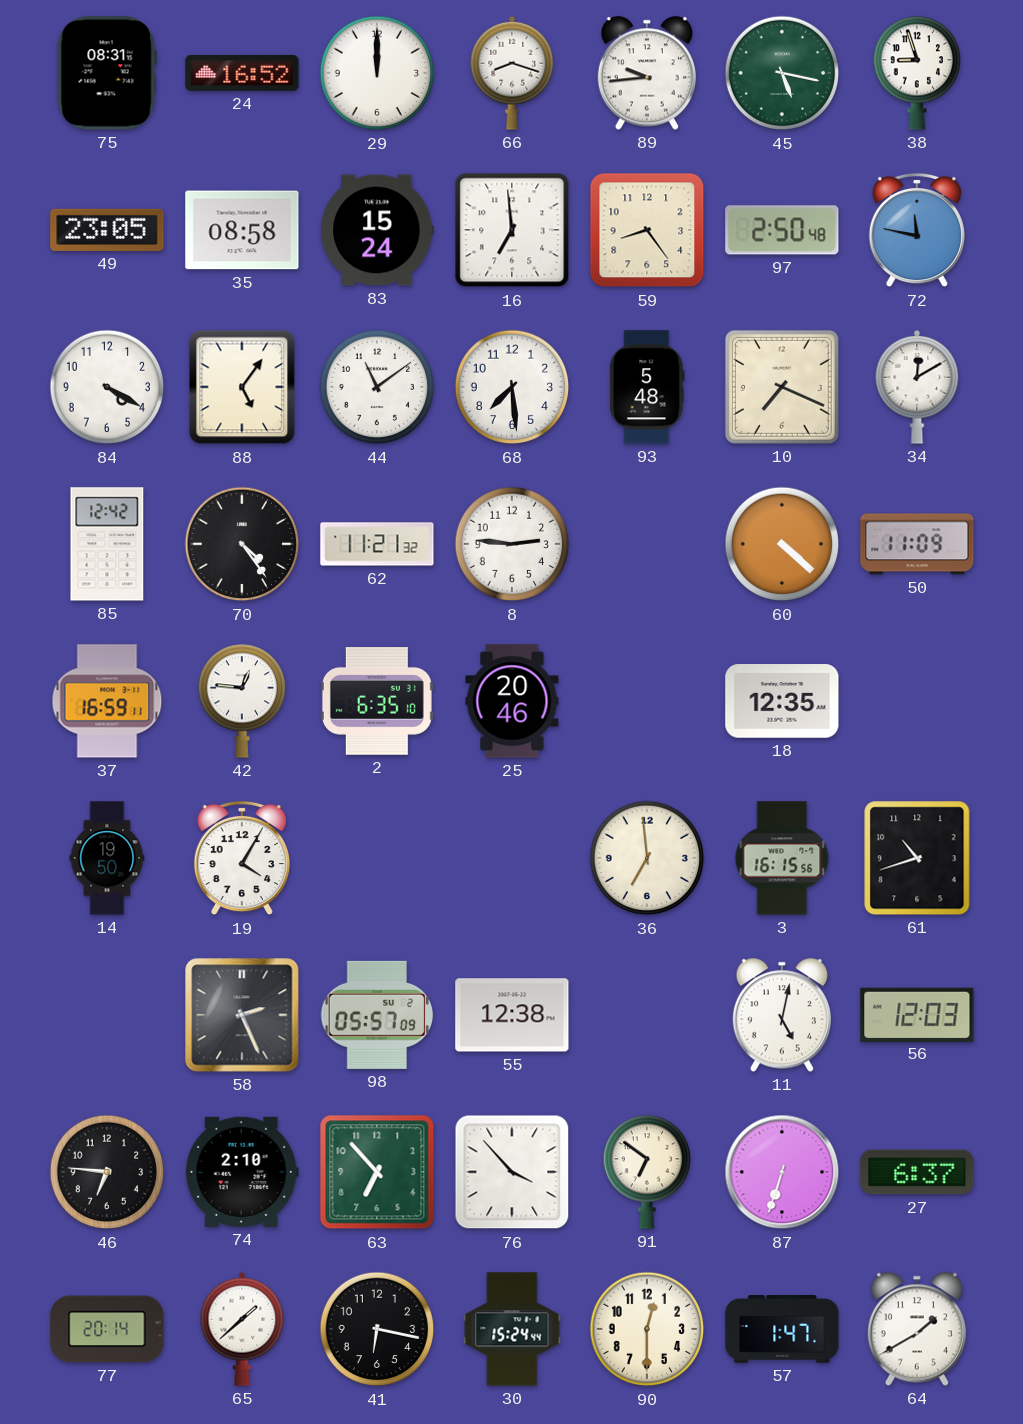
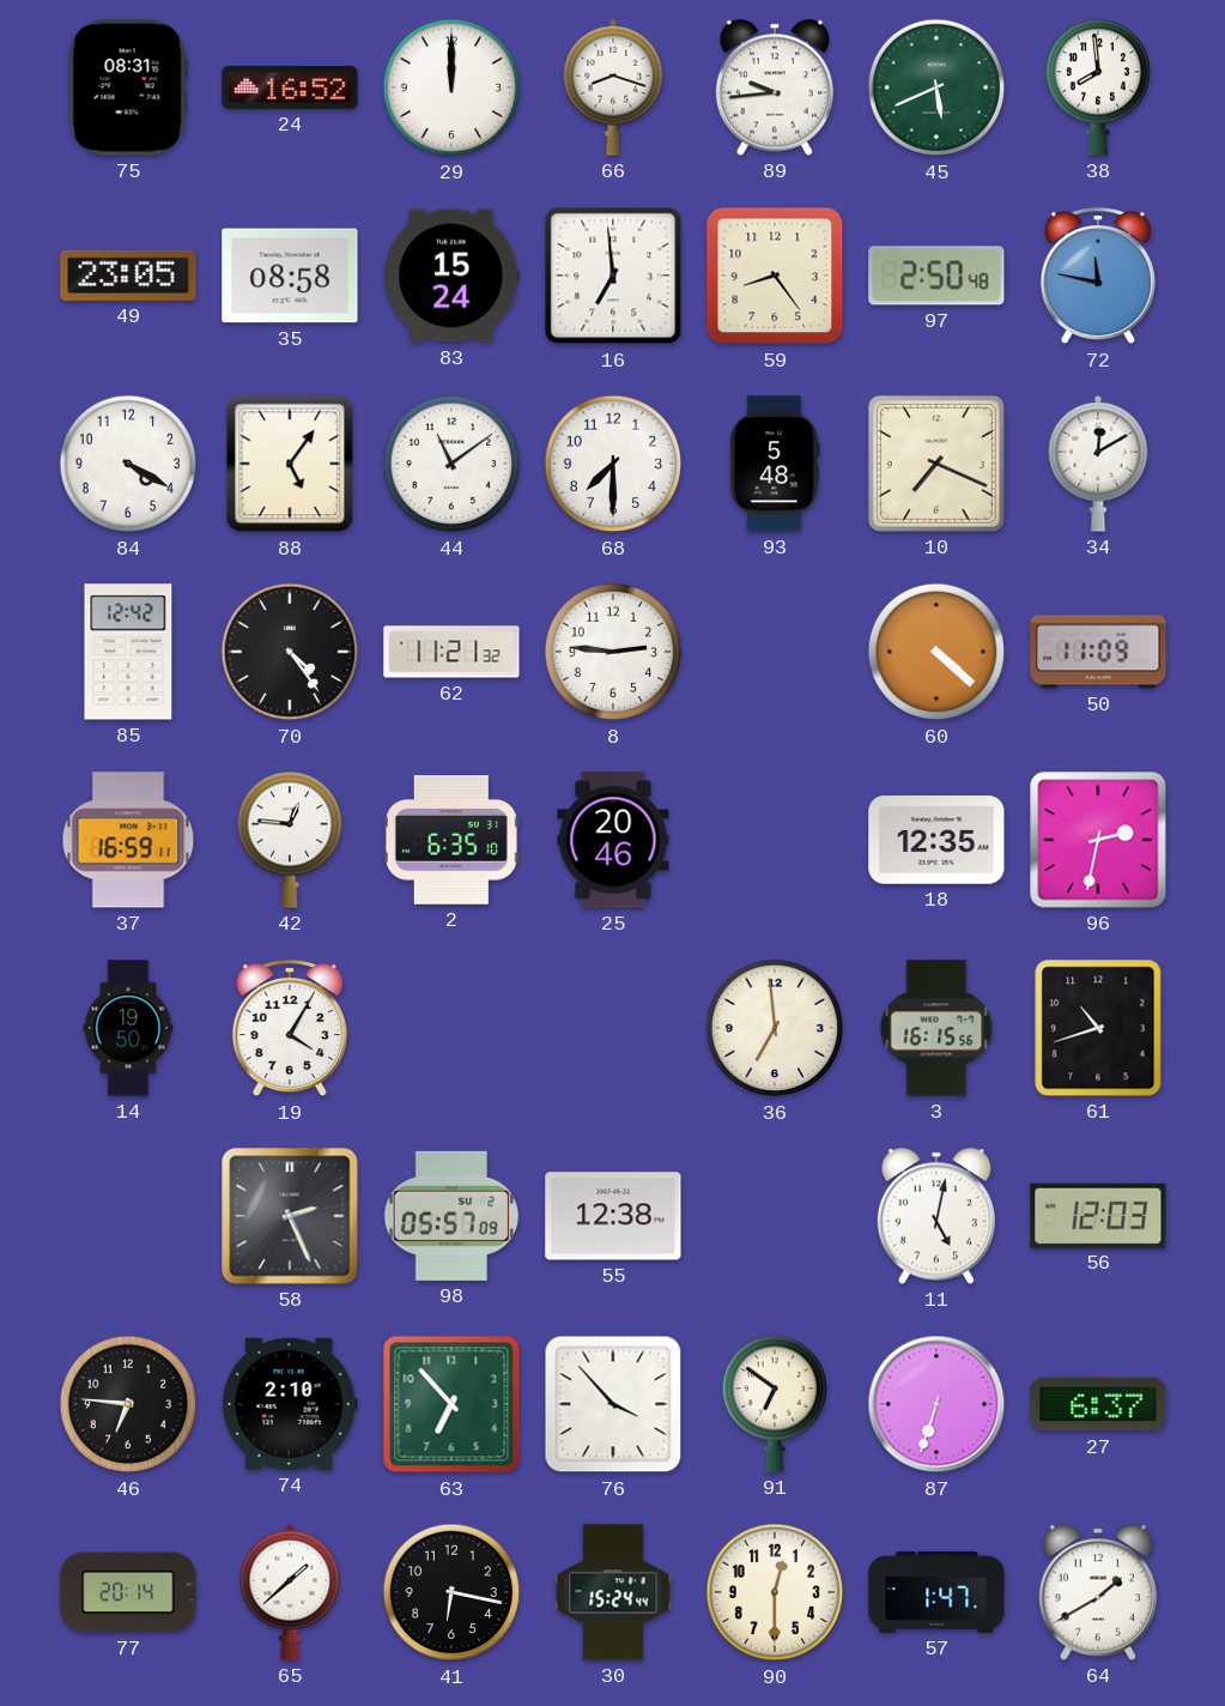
45: 5:17 -> 5:41 (936, 87)
38: 8:57 -> 7:59 (1097, 87)
68: 7:29 -> 7:30 (613, 464)
96: none -> 2:32 (1098, 840)
